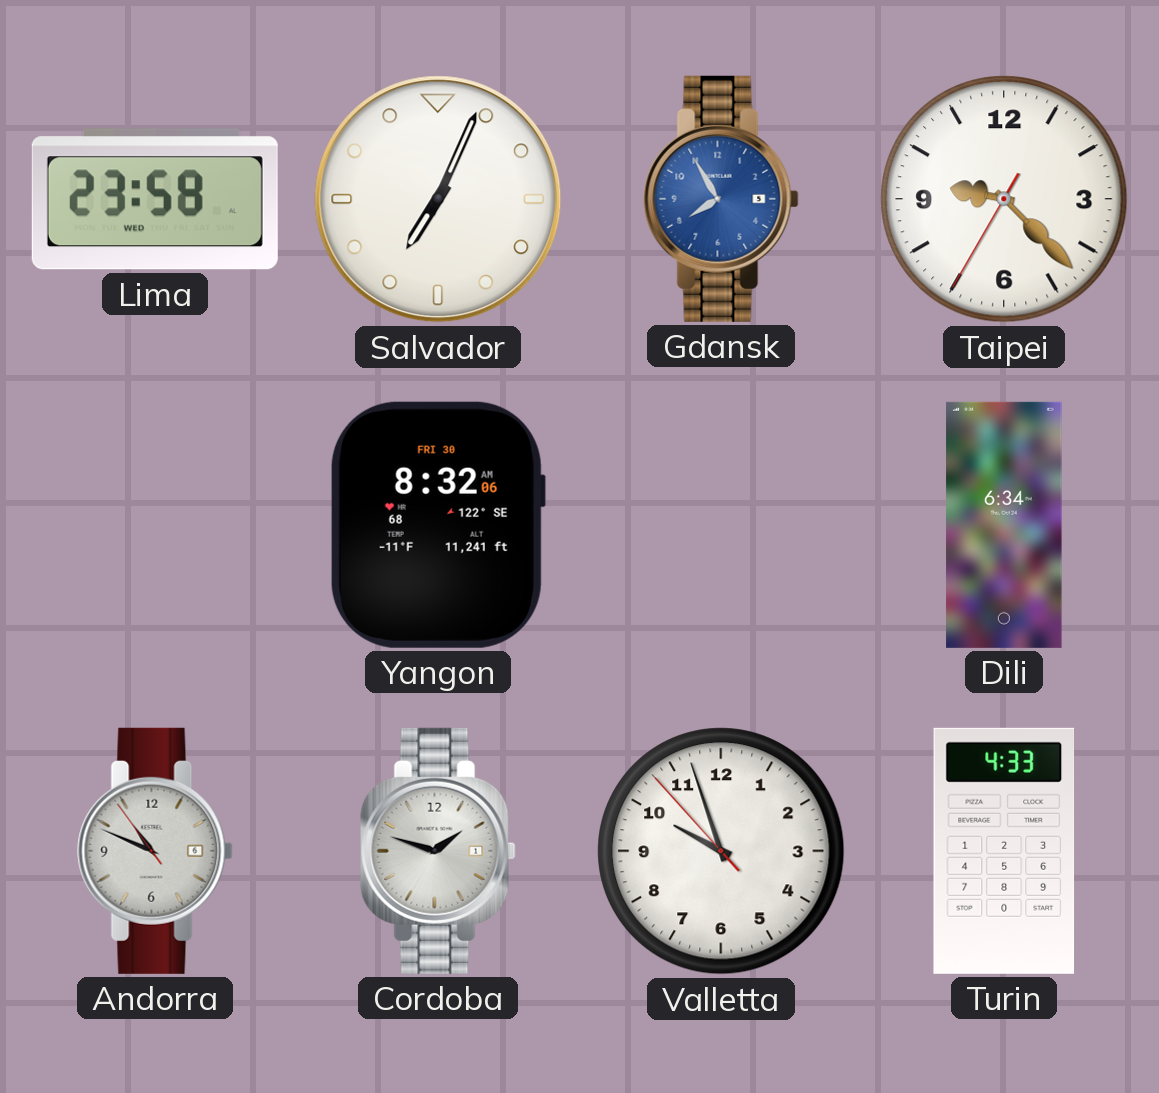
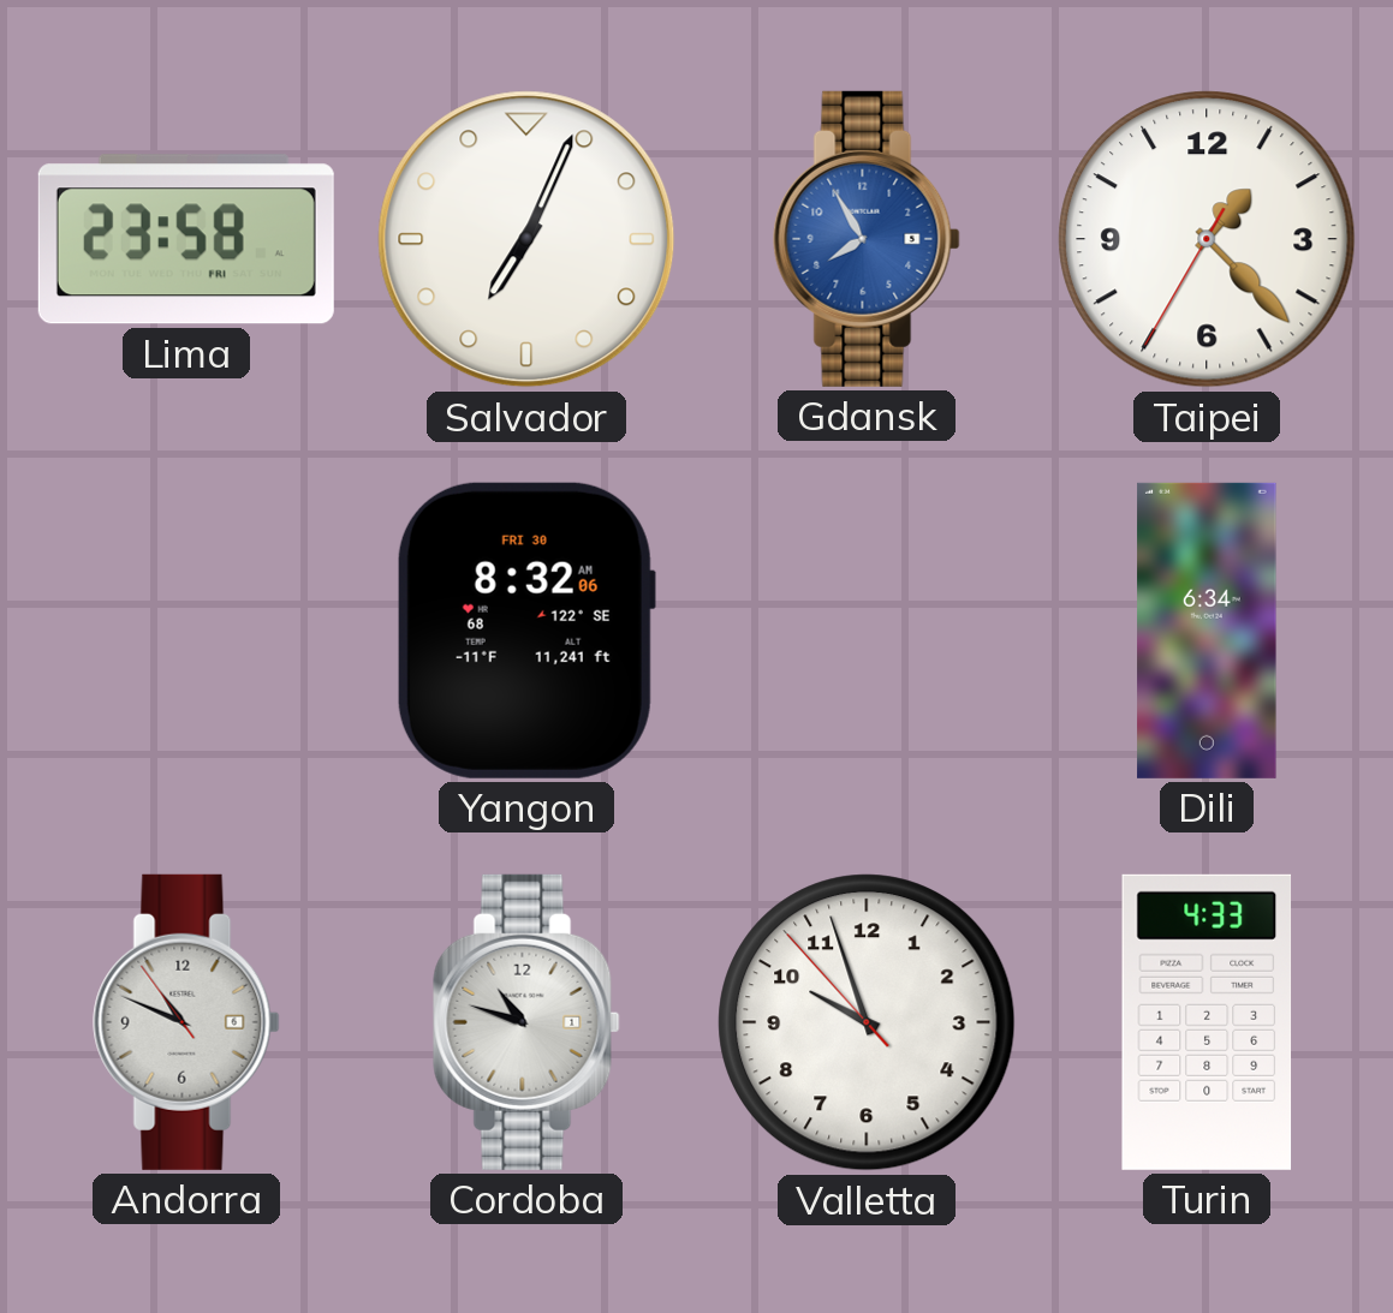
Lima date: WED -> FRI (186, 239)
Taipei: 9:22 -> 1:22 (1207, 239)
Cordoba: 1:48 -> 10:48 (526, 1022)
